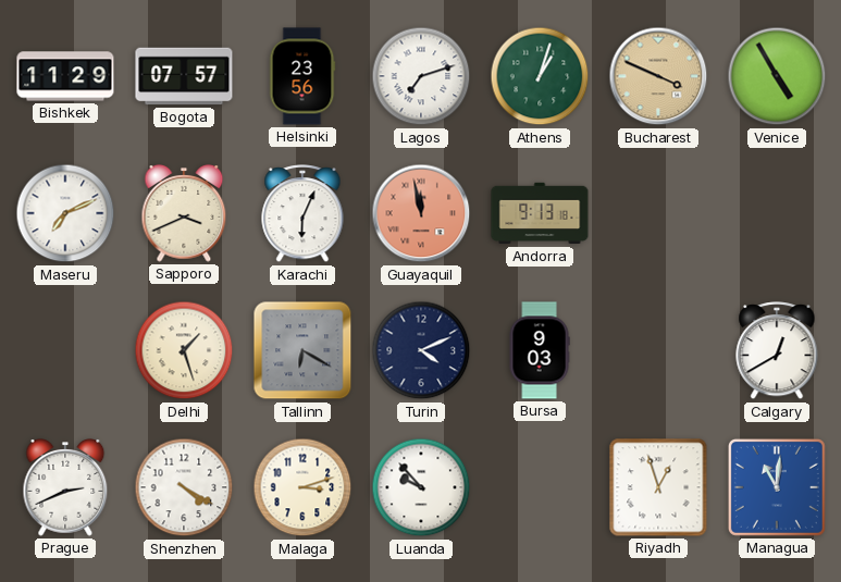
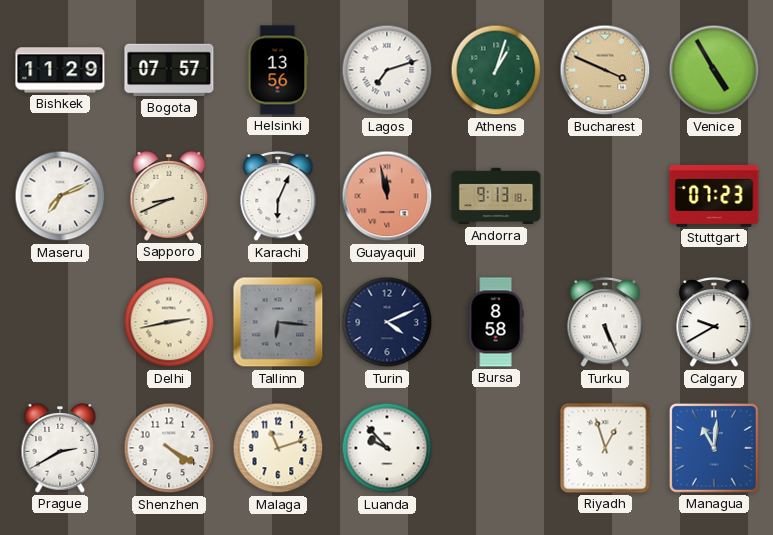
Helsinki: 23:56 -> 13:56 (278, 70)
Sapporo: 3:41 -> 8:41 (169, 197)
Stuttgart: none -> 07:23 (714, 196)
Delhi: 1:27 -> 2:43 (169, 322)
Tallinn: 6:20 -> 6:16 (278, 322)
Bursa: 9:03 -> 8:58 (496, 322)
Turku: none -> 5:26 (605, 323)
Calgary: 12:40 -> 9:40 (714, 323)
Prague: 2:41 -> 2:40 (60, 449)
Malaga: 3:12 -> 11:12 (278, 448)
